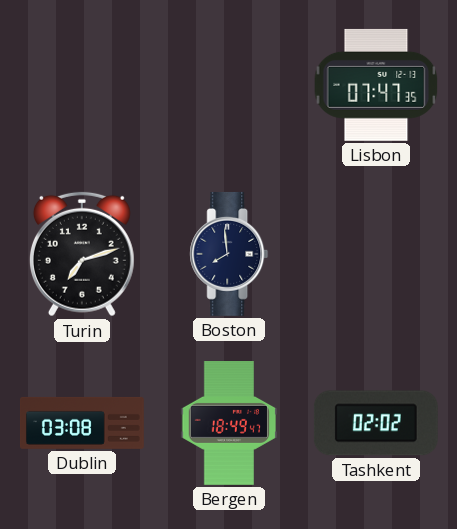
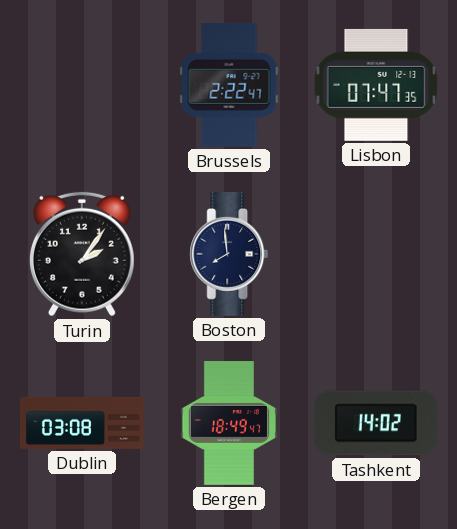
Brussels: none -> 2:22 (229, 85)
Turin: 7:12 -> 2:06 (82, 254)
Tashkent: 02:02 -> 14:02 (376, 423)
